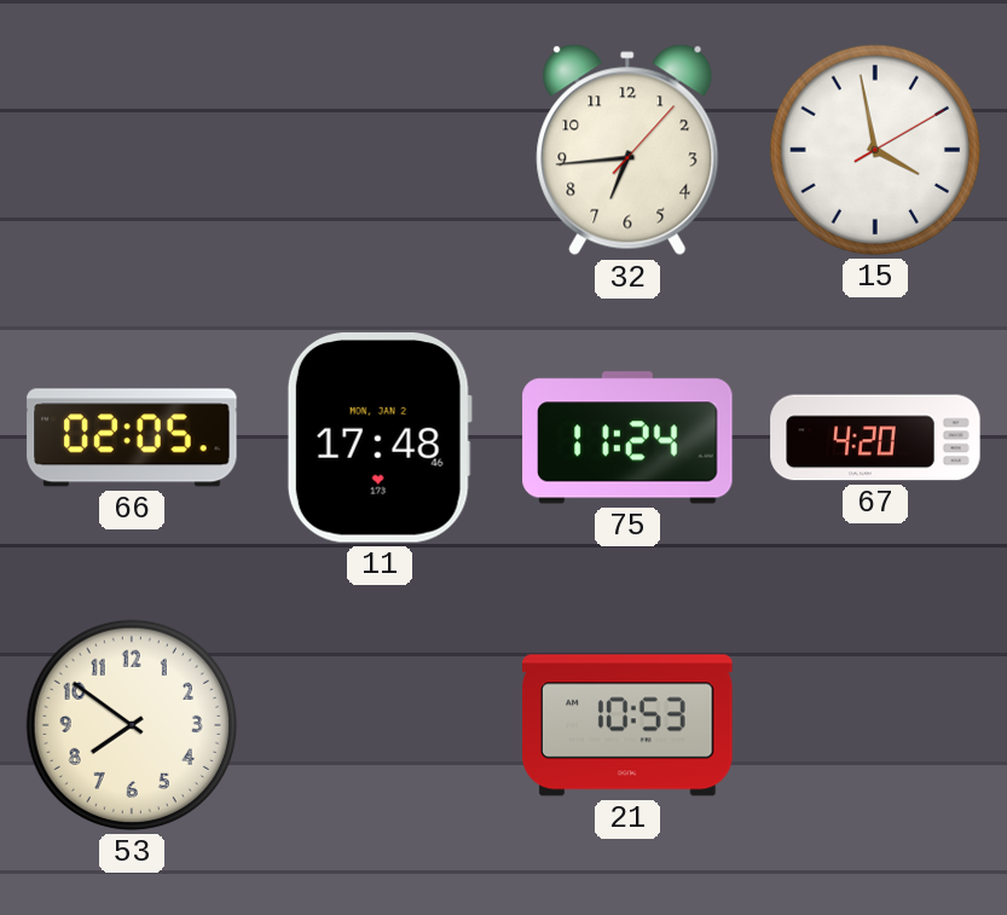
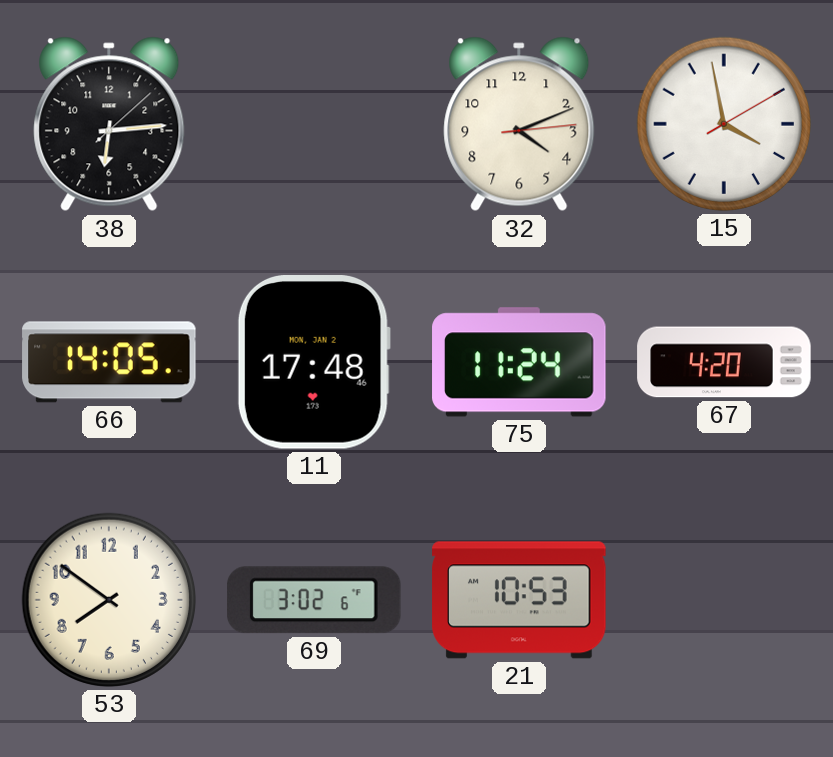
38: none -> 6:14 (109, 124)
32: 6:44 -> 4:11 (519, 124)
66: 02:05 -> 14:05 (109, 362)
69: none -> 3:02 (315, 600)
